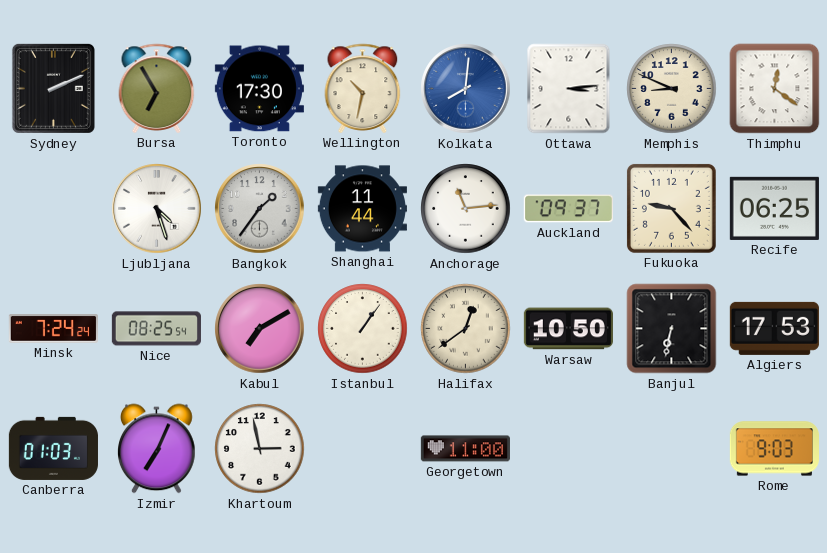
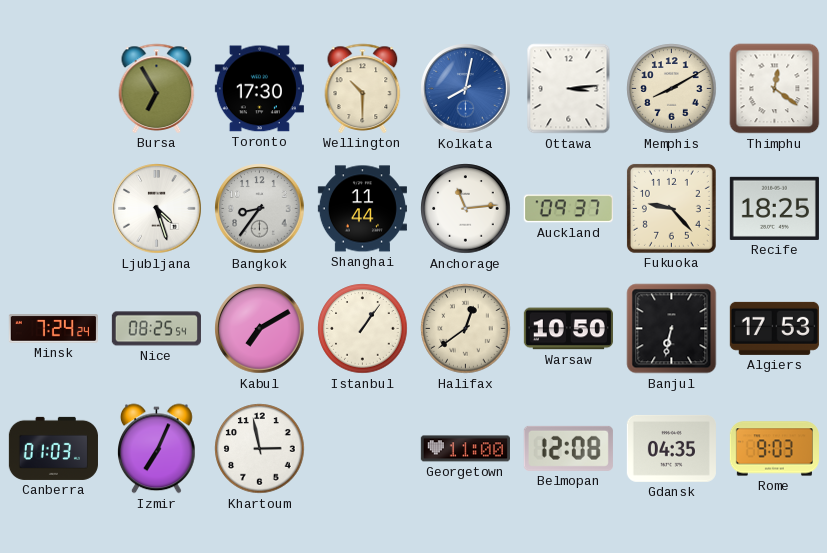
Sydney: 2:11 -> none (53, 88)
Wellington: 10:32 -> 10:30 (363, 88)
Kolkata: 8:01 -> 8:02 (466, 89)
Memphis: 8:49 -> 8:10 (672, 89)
Bangkok: 1:36 -> 8:36 (260, 209)
Recife: 06:25 -> 18:25 (774, 208)
Belmopan: none -> 12:08 (568, 448)
Gdansk: none -> 04:35 (671, 448)
